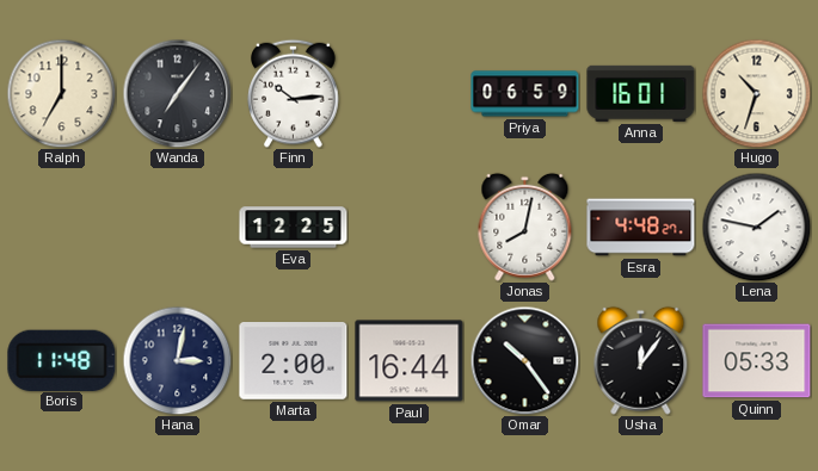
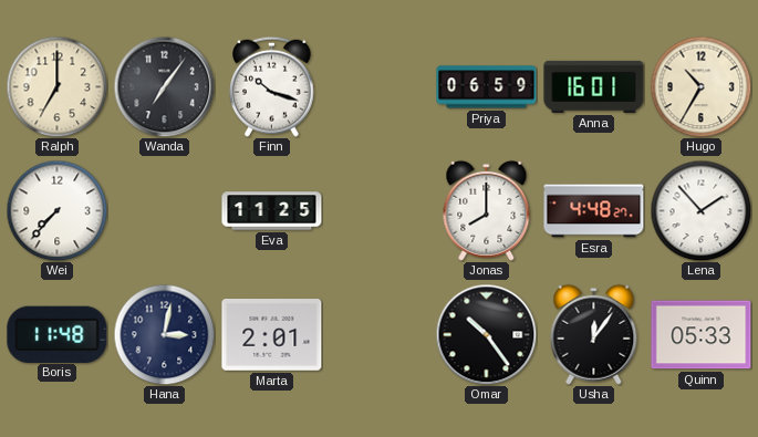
Finn: 10:14 -> 10:18 (272, 86)
Hugo: 10:33 -> 10:35 (700, 86)
Wei: none -> 7:37 (56, 210)
Eva: 12:25 -> 11:25 (272, 211)
Jonas: 8:02 -> 8:00 (487, 210)
Lena: 1:47 -> 1:53 (700, 210)
Marta: 2:00 -> 2:01 (272, 335)
Paul: 16:44 -> none (410, 361)
